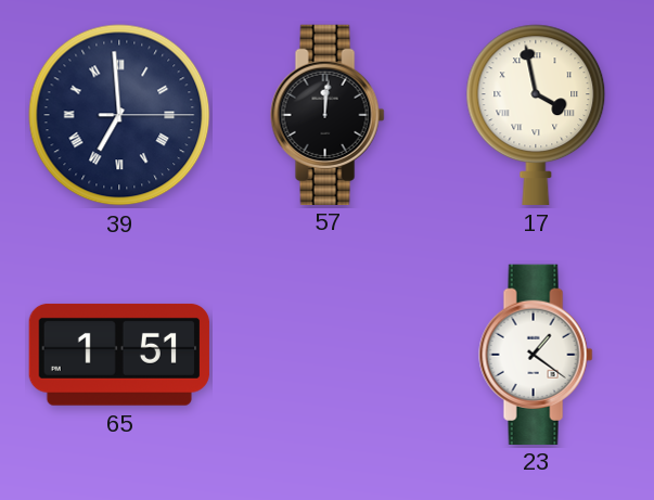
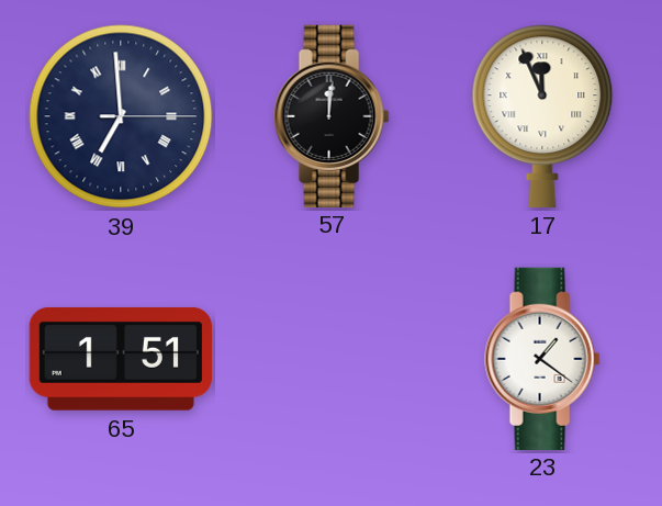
17: 3:58 -> 11:56 (542, 116)
